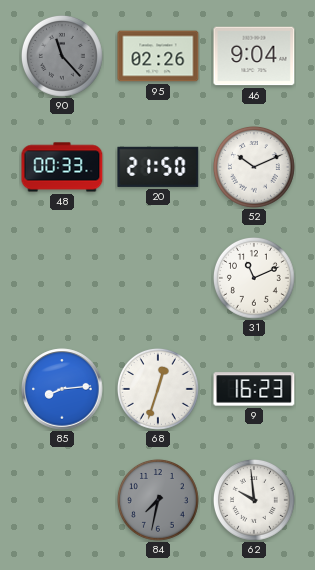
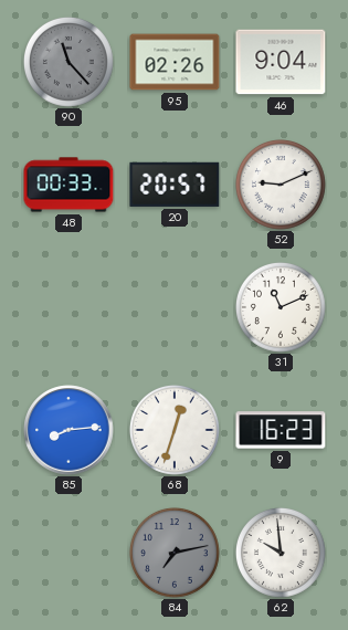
20: 21:50 -> 20:57 (175, 185)
52: 10:11 -> 9:11 (281, 185)
84: 7:32 -> 7:13 (175, 553)
